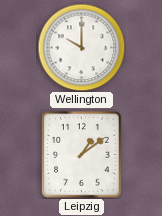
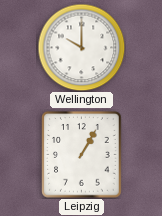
Leipzig: 1:09 -> 1:05 (82, 155)
